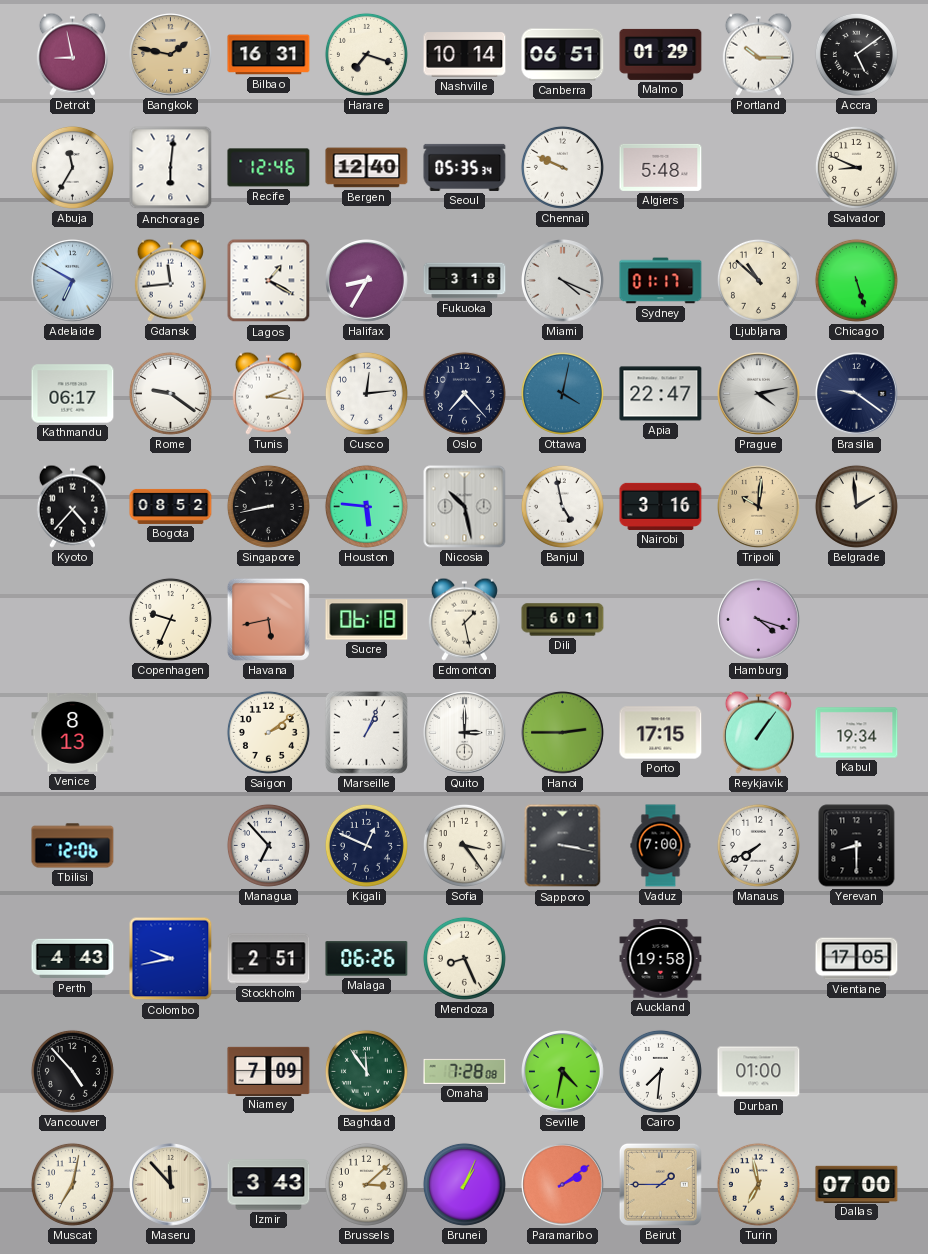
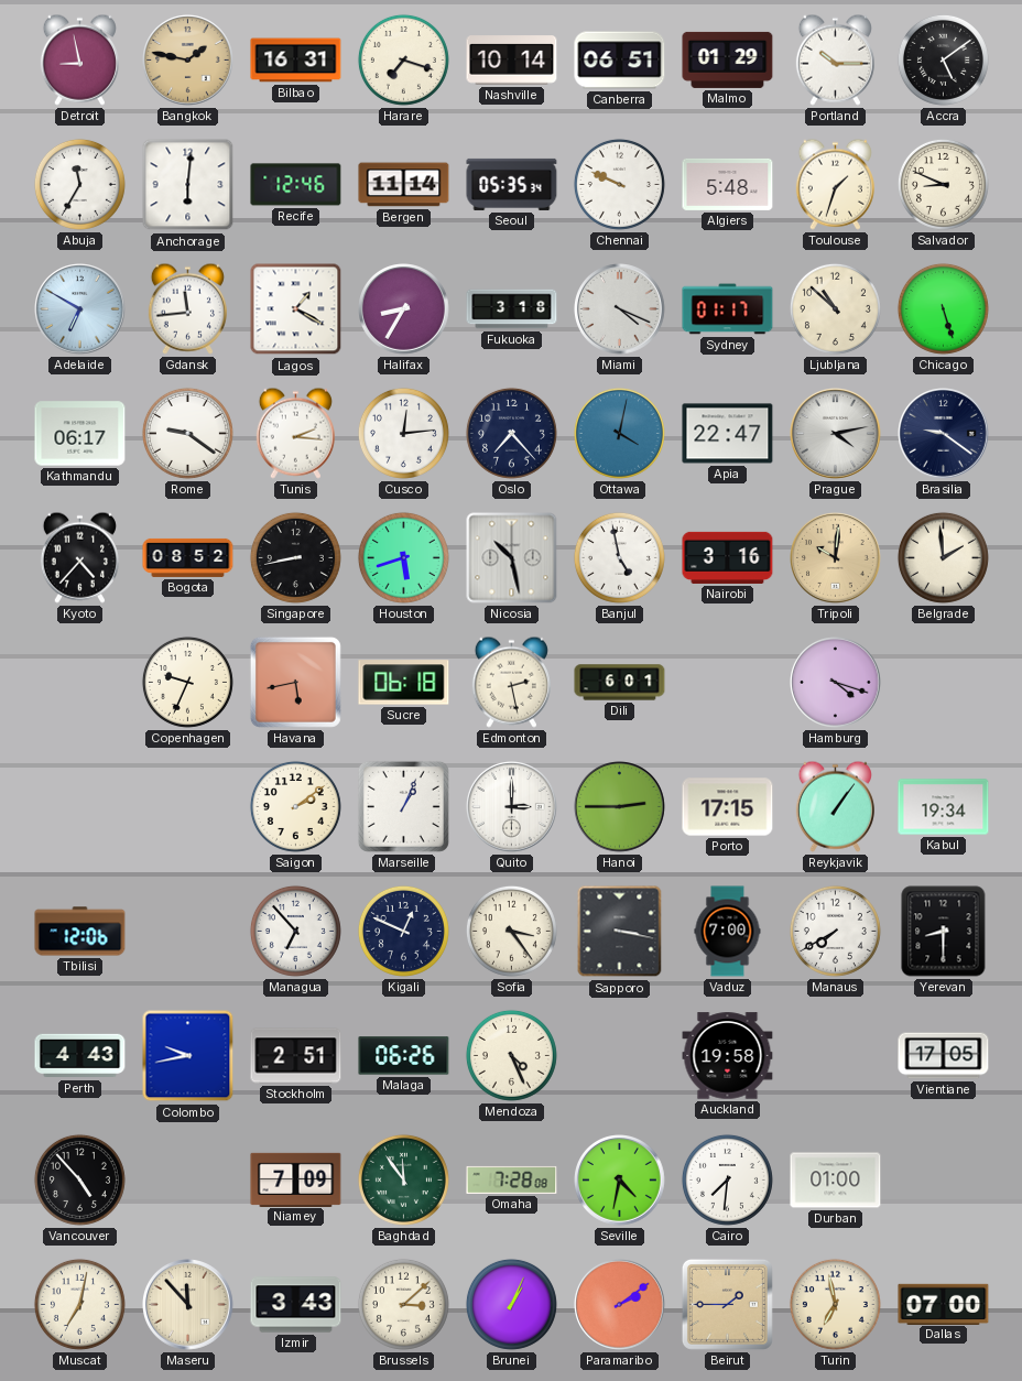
Bergen: 12:40 -> 11:14 (404, 185)
Toulouse: none -> 1:33 (835, 184)
Houston: 5:46 -> 5:42 (403, 557)
Edmonton: 1:28 -> 2:28 (511, 682)
Venice: 8:13 -> none (73, 732)
Mendoza: 8:26 -> 4:26 (511, 1055)
